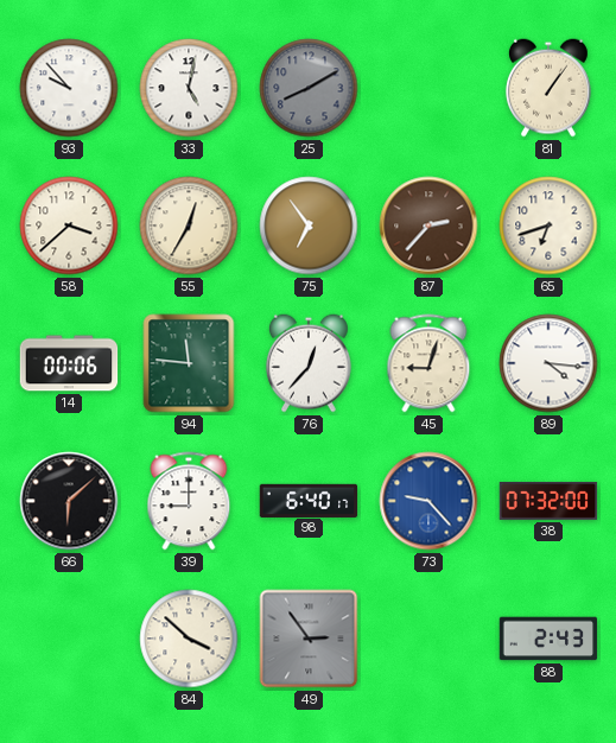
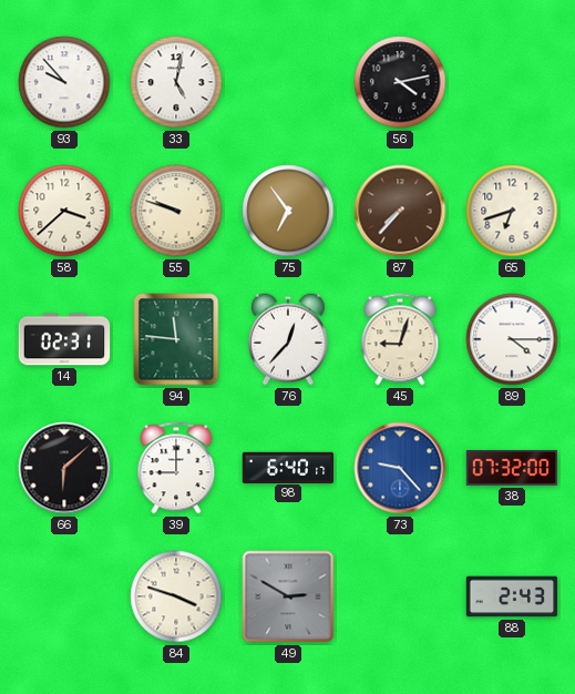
25: 8:10 -> none (309, 88)
56: none -> 4:13 (400, 82)
81: 1:06 -> none (548, 88)
55: 12:35 -> 9:48 (176, 211)
87: 2:37 -> 7:37 (400, 211)
14: 00:06 -> 02:31 (64, 339)
89: 4:16 -> 4:15 (512, 339)
84: 3:52 -> 3:48 (176, 596)
49: 2:54 -> 2:50 (288, 596)
